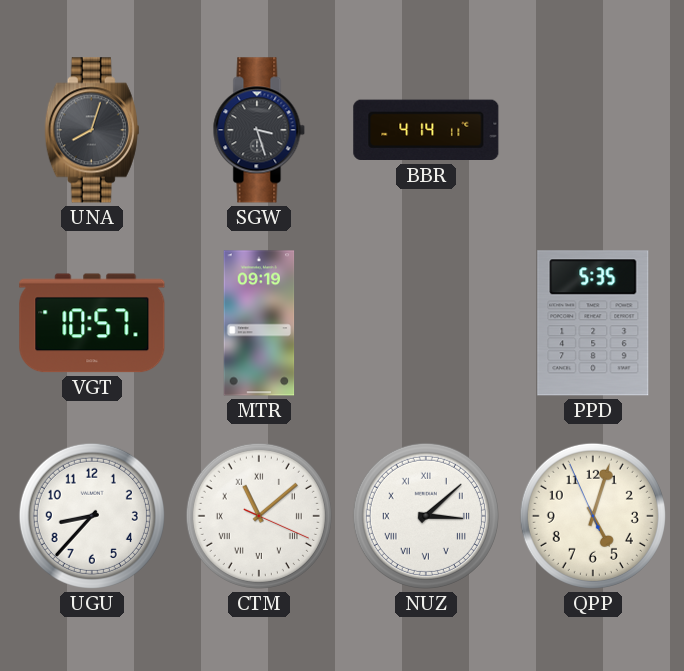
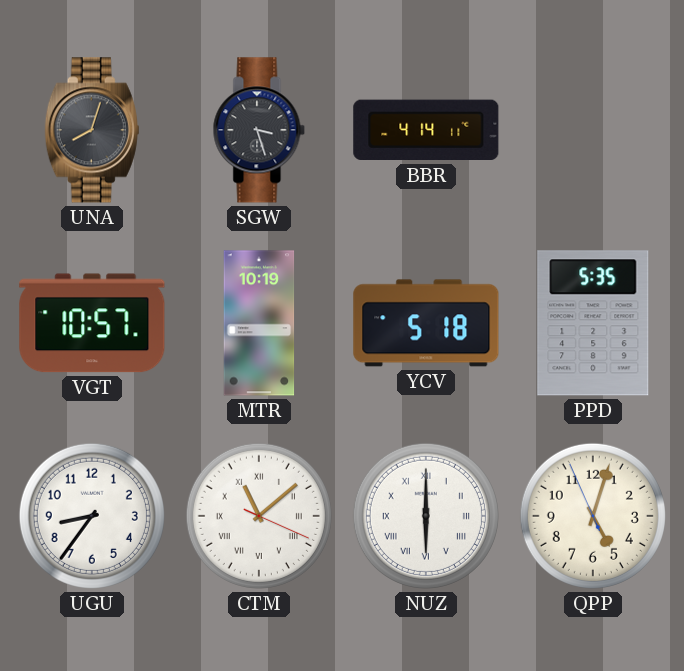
MTR: 09:19 -> 10:19 (259, 323)
YCV: none -> 5:18 (426, 323)
UGU: 8:37 -> 8:36 (92, 516)
NUZ: 3:08 -> 6:00 (426, 516)
